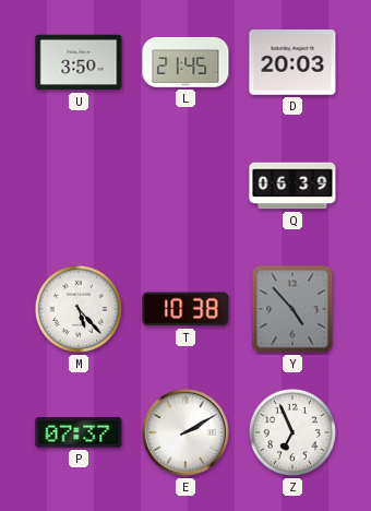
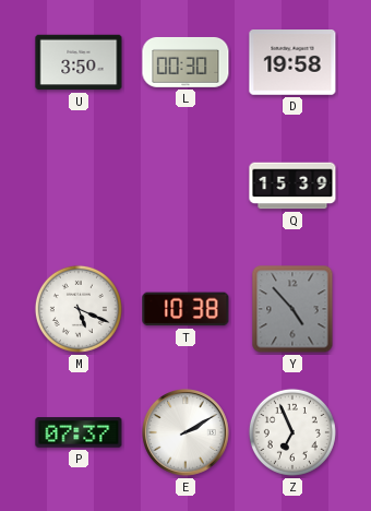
L: 21:45 -> 00:30 (185, 62)
D: 20:03 -> 19:58 (292, 63)
Q: 06:39 -> 15:39 (292, 186)
M: 5:23 -> 5:19 (79, 309)
